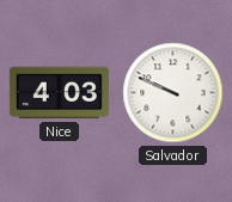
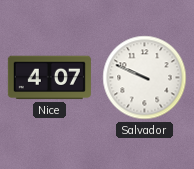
Nice: 4:03 -> 4:07 (49, 78)
